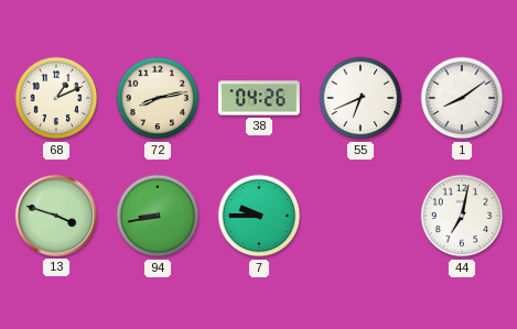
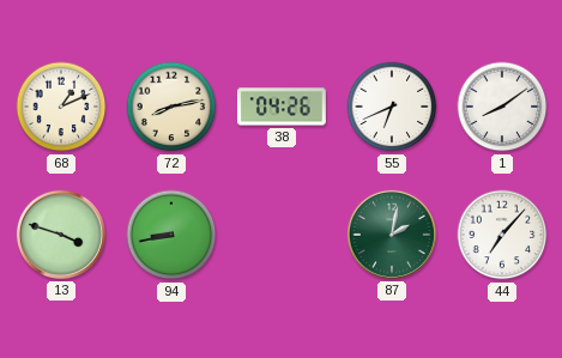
7: 9:45 -> none (259, 216)
87: none -> 2:02 (392, 235)
44: 7:02 -> 7:07 (502, 235)
